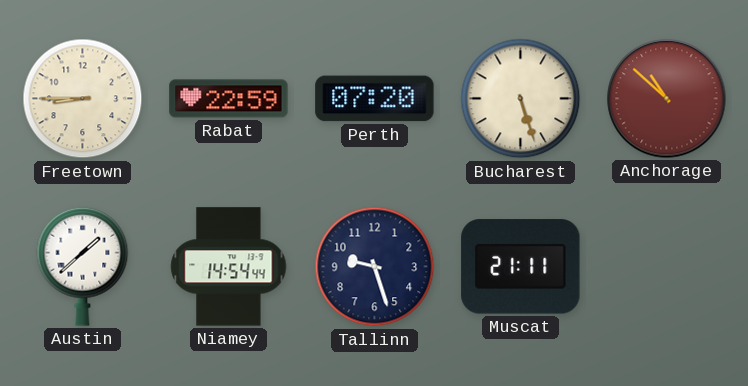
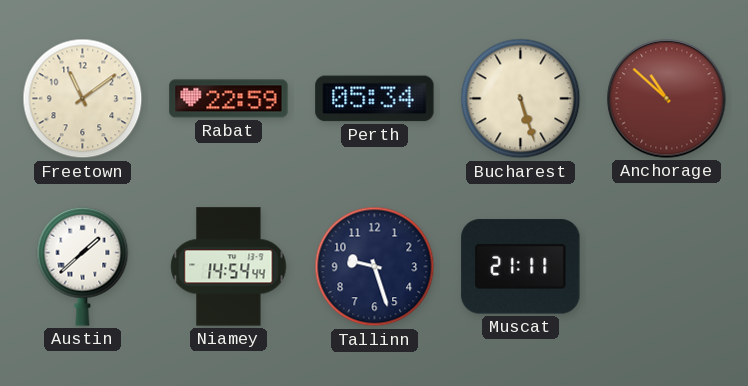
Freetown: 8:45 -> 11:09 (83, 99)
Perth: 07:20 -> 05:34 (375, 99)
